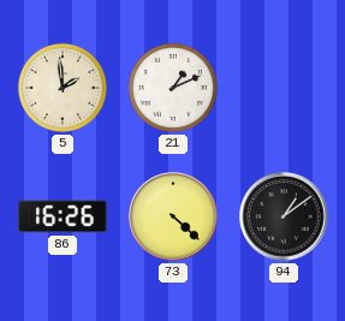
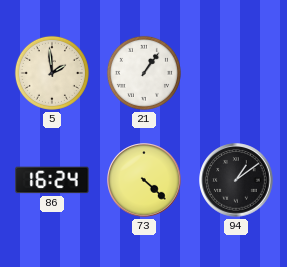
21: 1:11 -> 1:06 (144, 73)
86: 16:26 -> 16:24 (52, 180)
